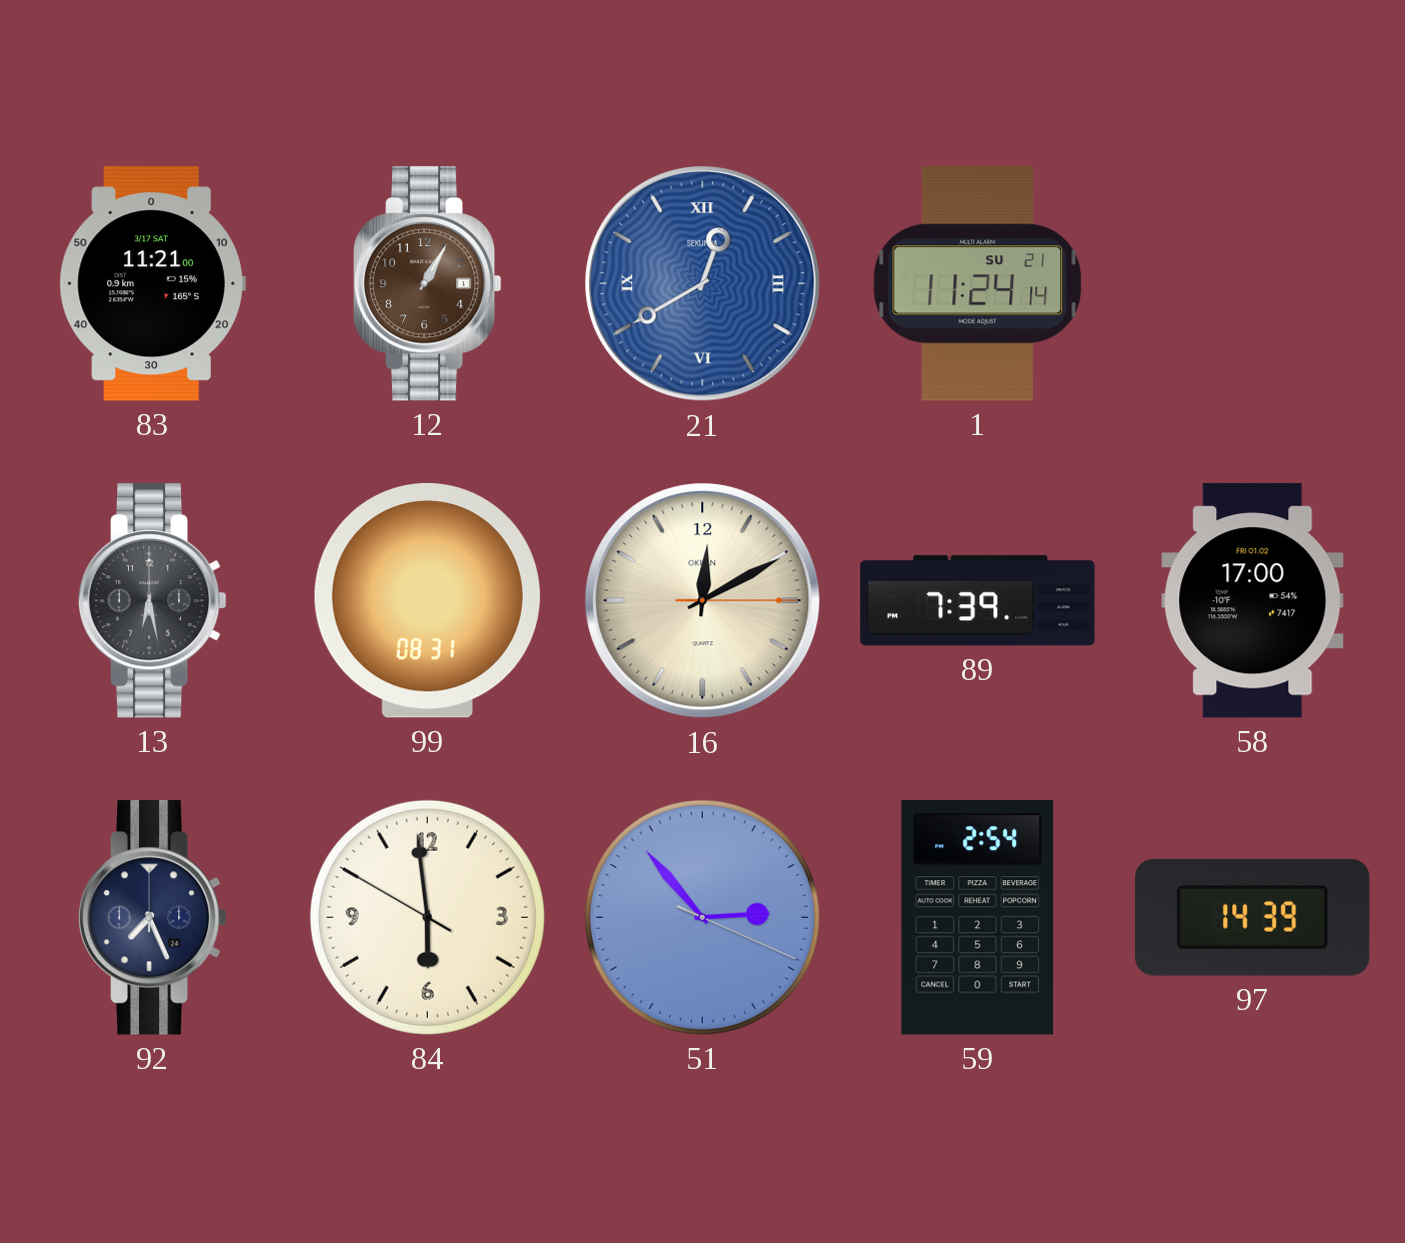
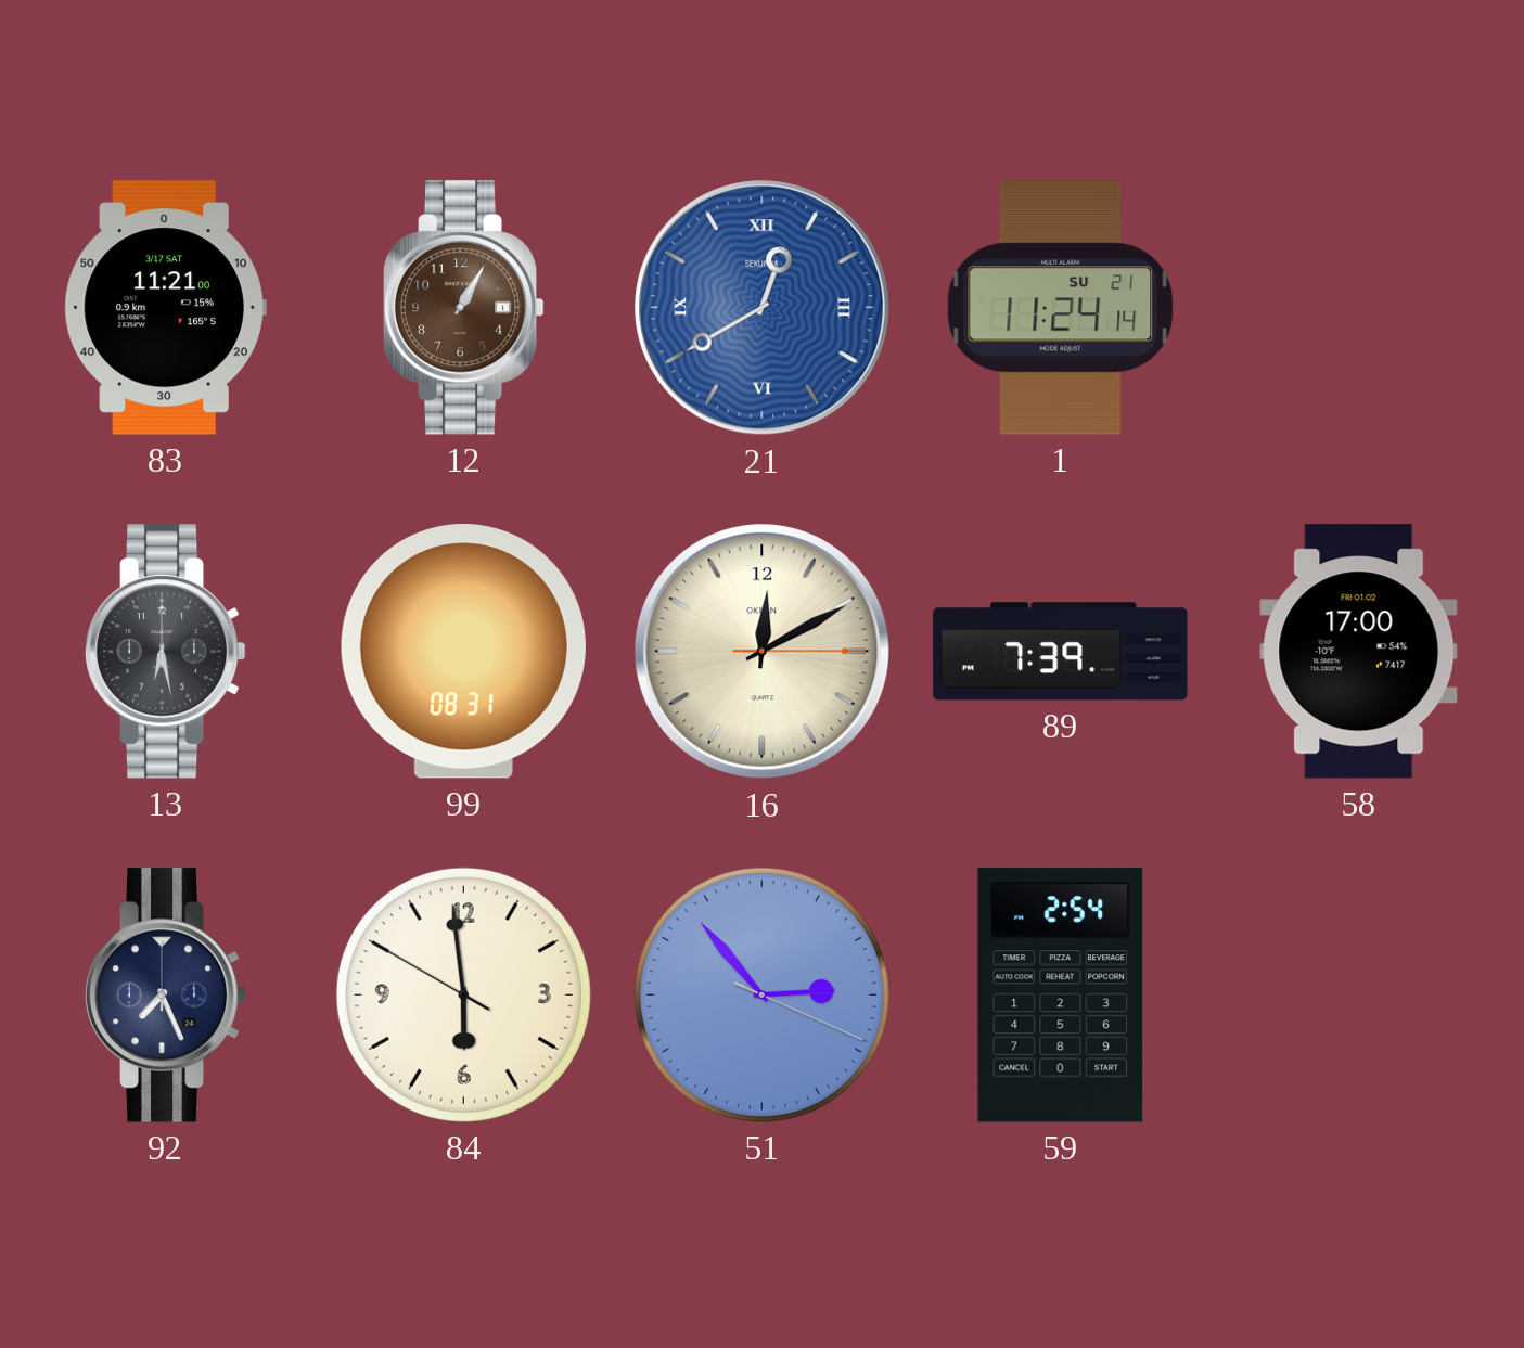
97: 14:39 -> none (1253, 917)
